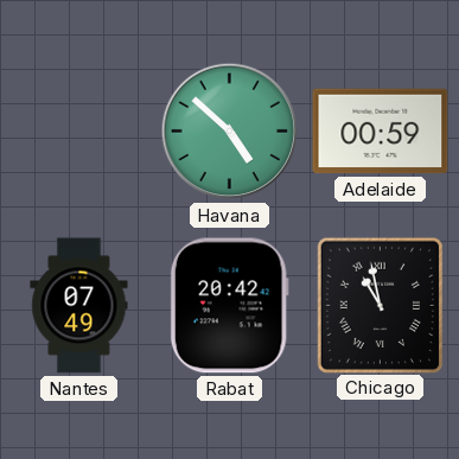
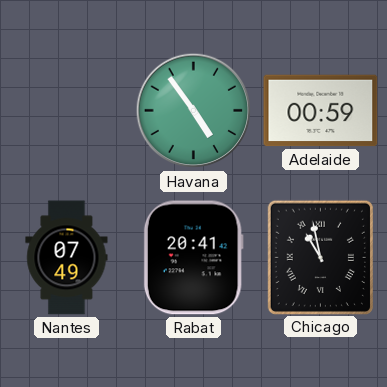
Havana: 4:52 -> 4:54 (194, 111)
Rabat: 20:42 -> 20:41 (193, 258)
